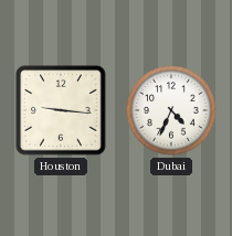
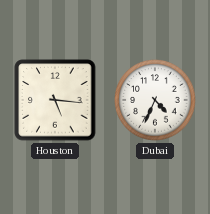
Houston: 9:16 -> 5:16 (55, 100)
